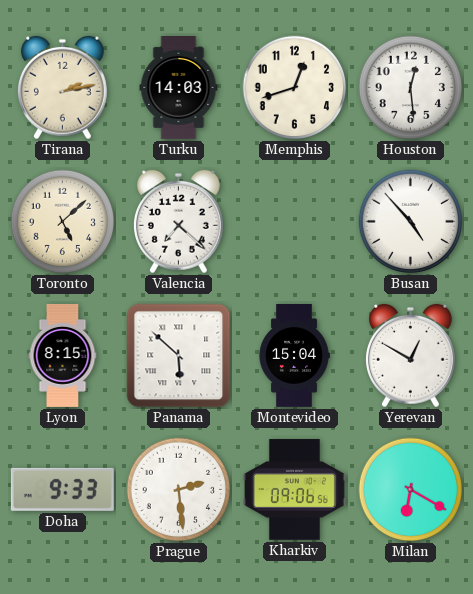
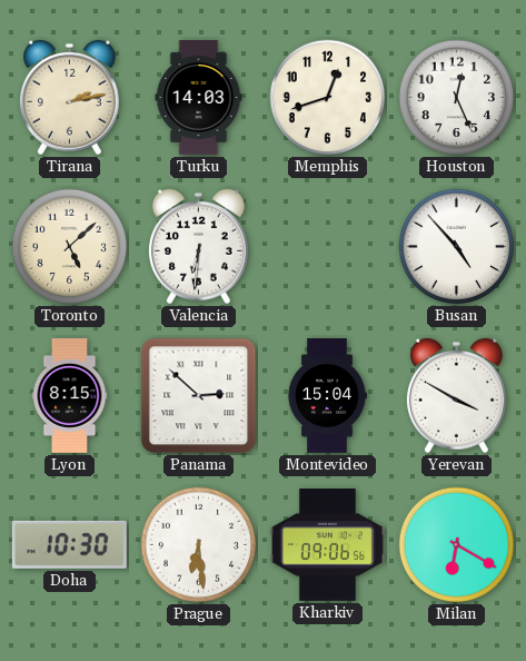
Houston: 12:29 -> 12:26 (457, 98)
Valencia: 7:22 -> 6:31 (198, 247)
Panama: 5:52 -> 2:52 (199, 396)
Yerevan: 12:50 -> 3:50 (456, 396)
Doha: 9:33 -> 10:30 (69, 544)
Prague: 2:29 -> 6:29 (199, 545)
